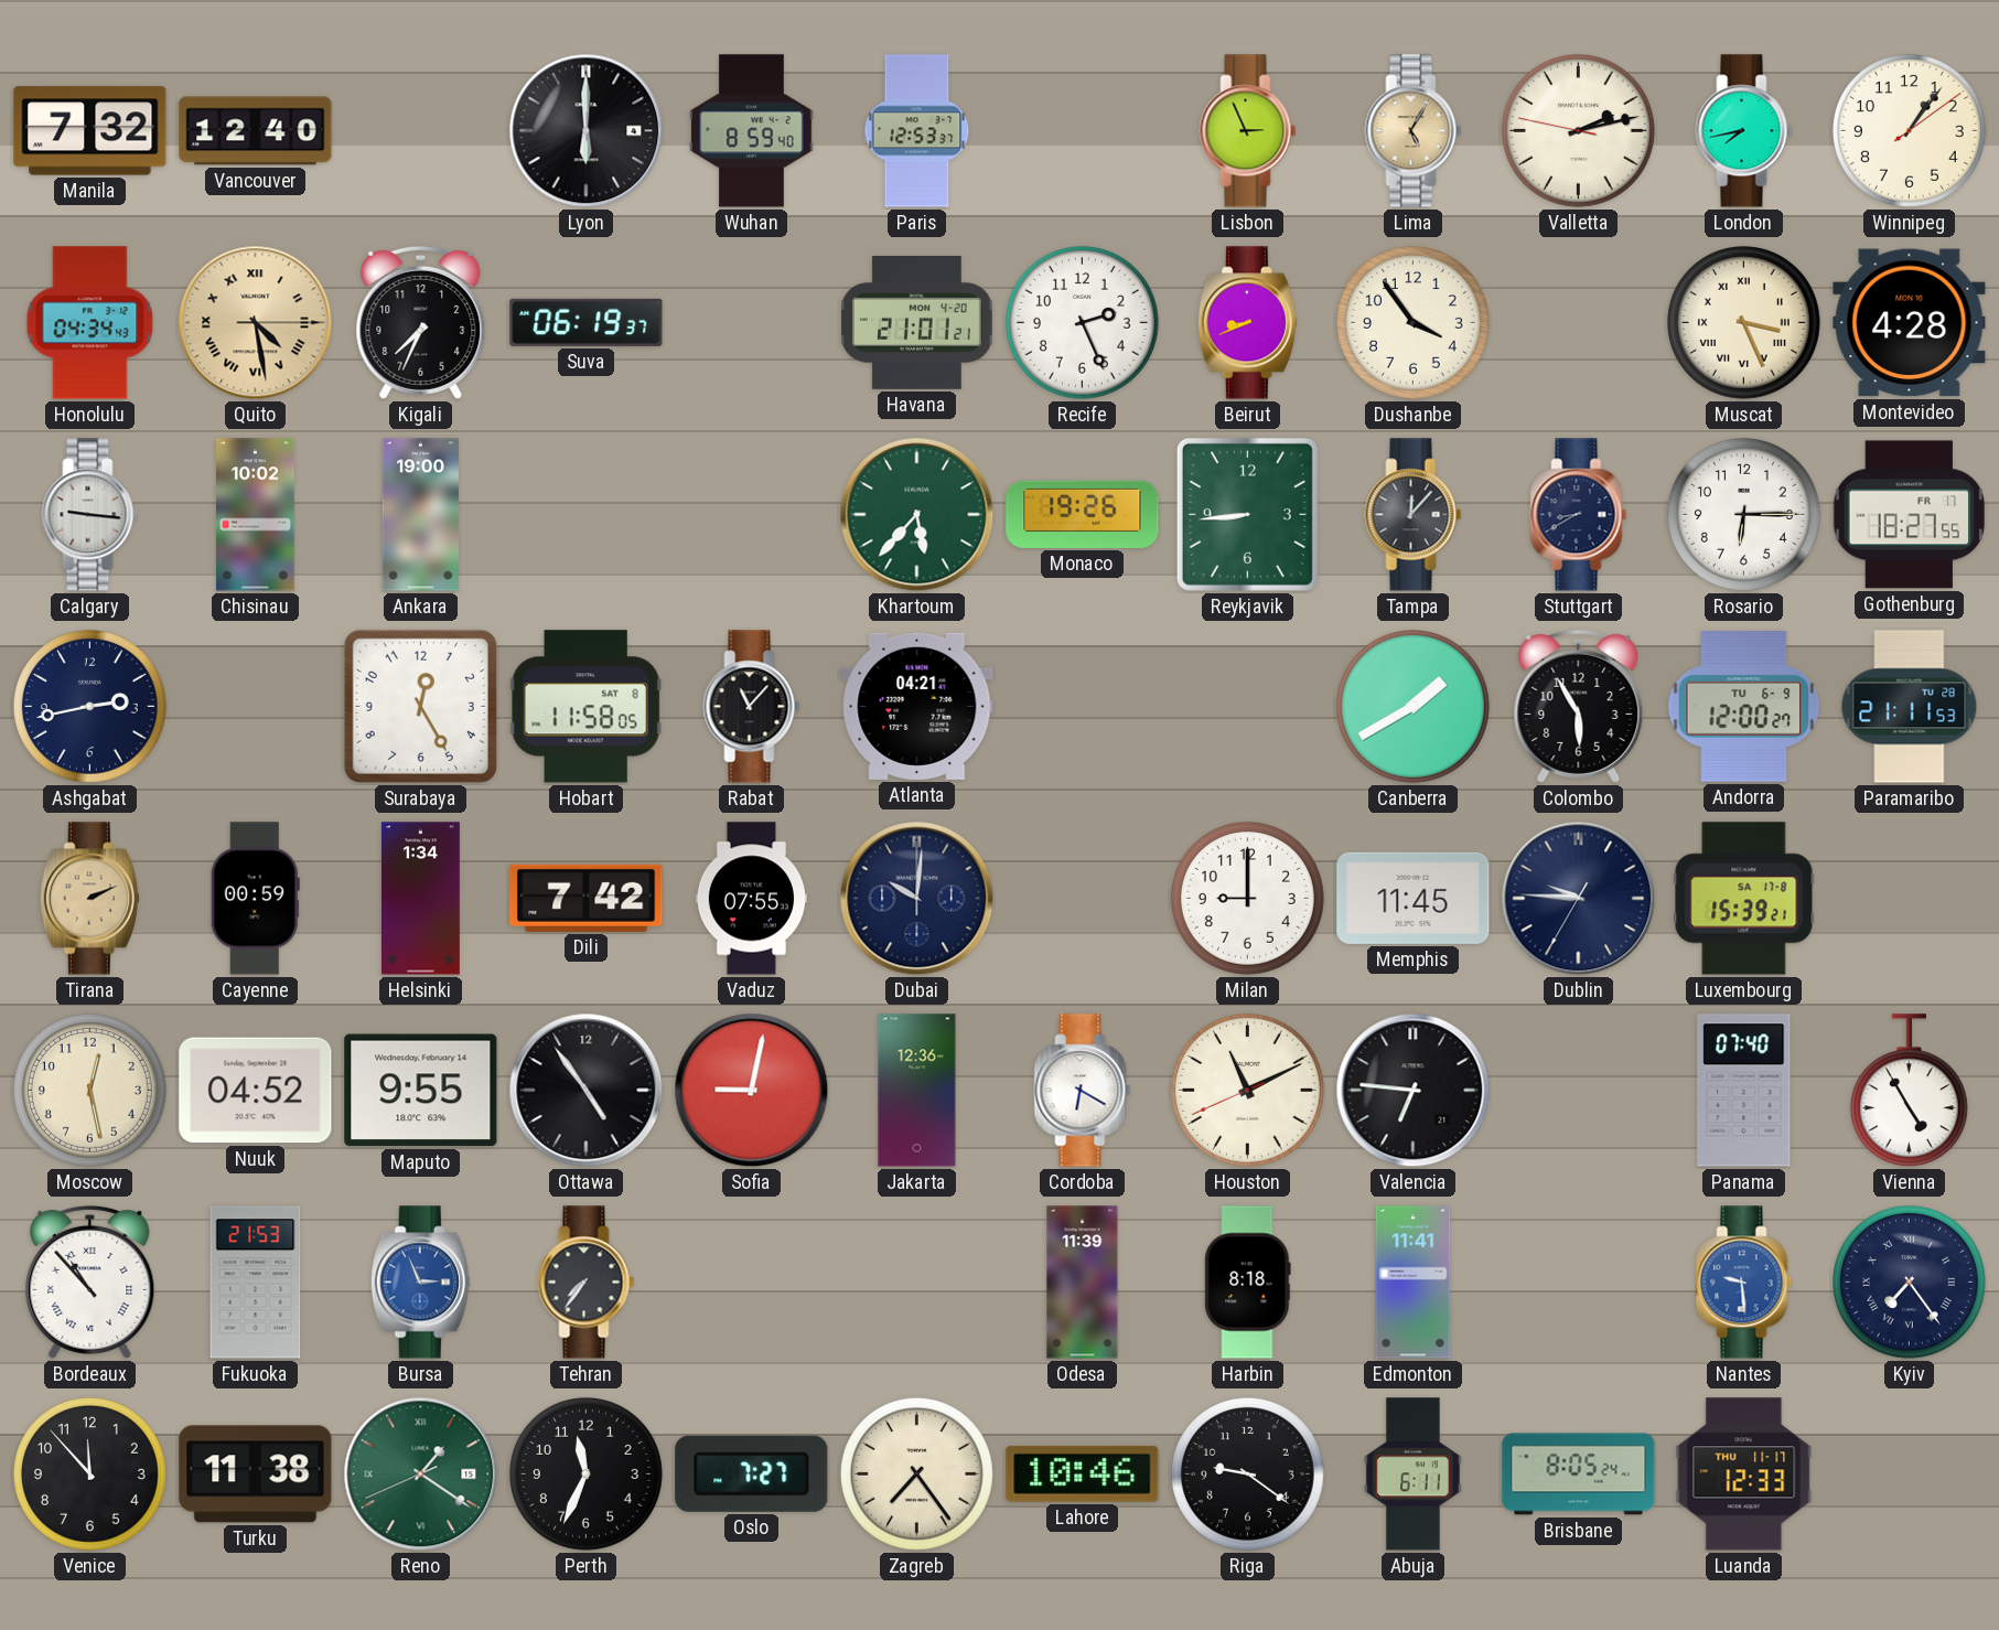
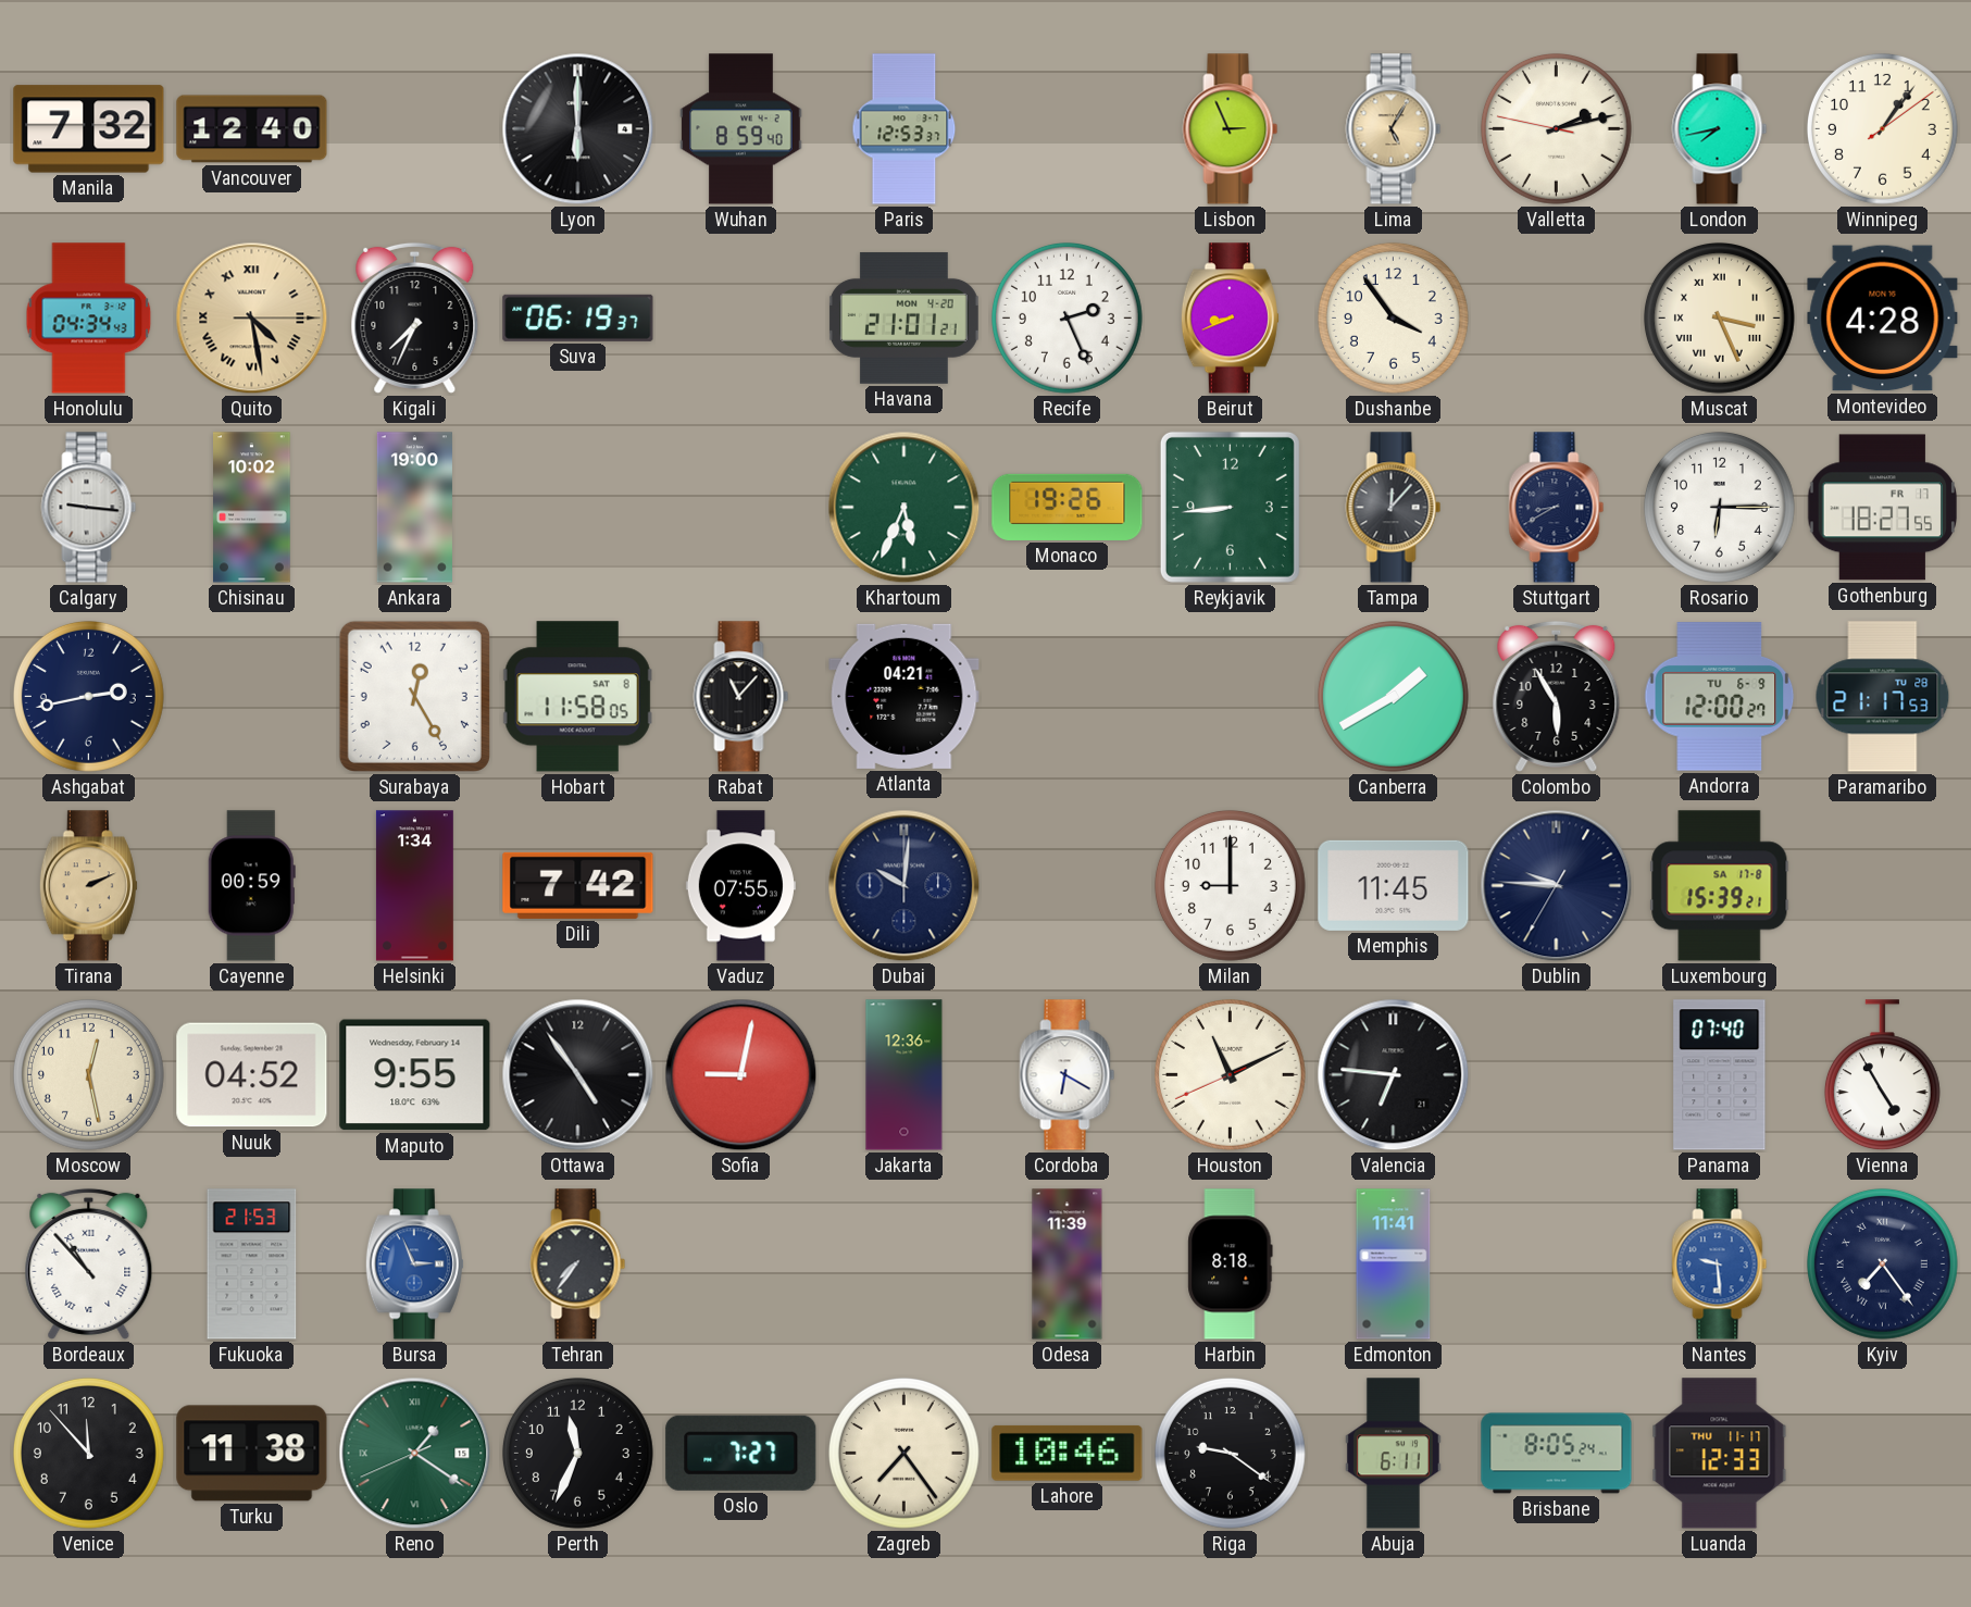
Khartoum: 5:37 -> 5:34 (905, 508)
Paramaribo: 21:11 -> 21:17 (1883, 697)
